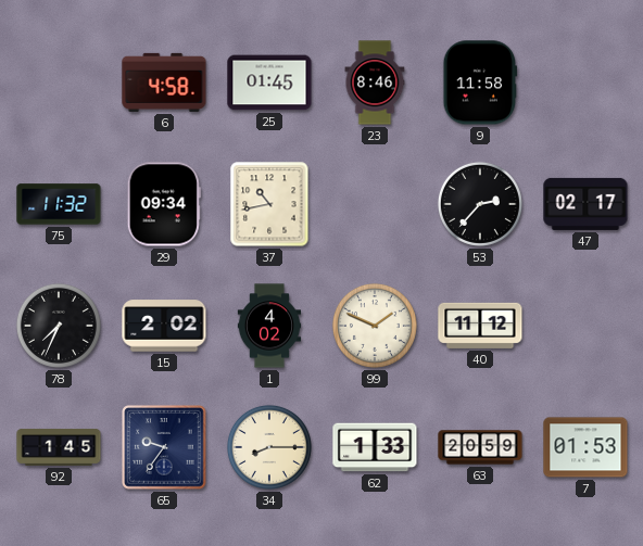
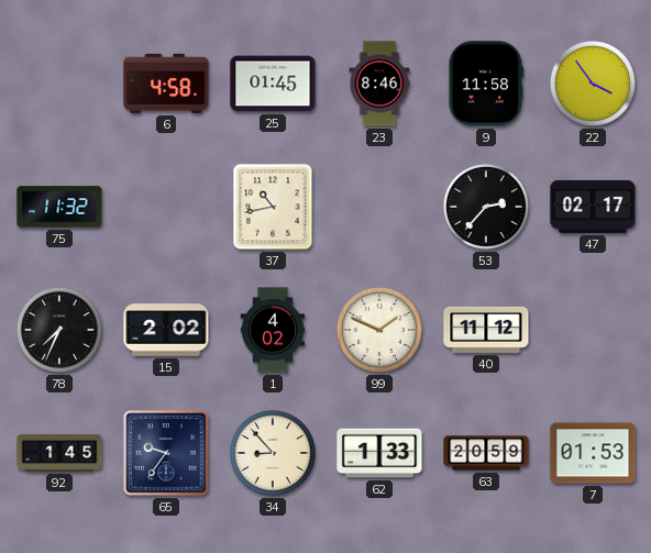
22: none -> 3:54 (593, 84)
29: 09:34 -> none (164, 204)
34: 8:15 -> 8:53 (273, 453)
